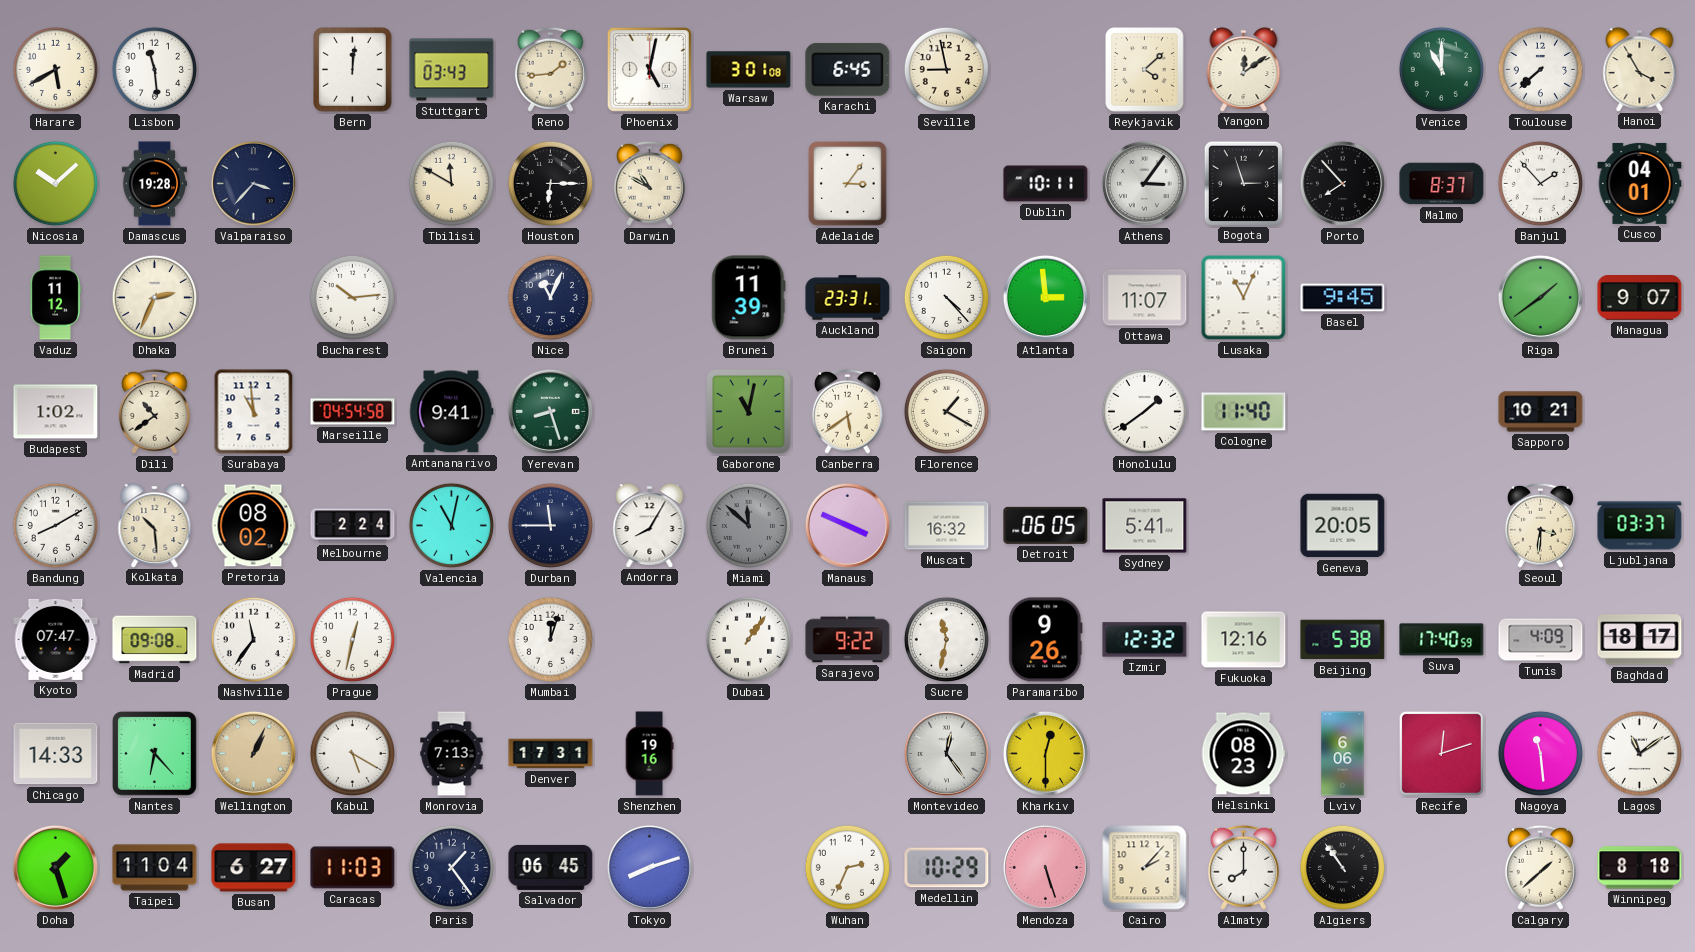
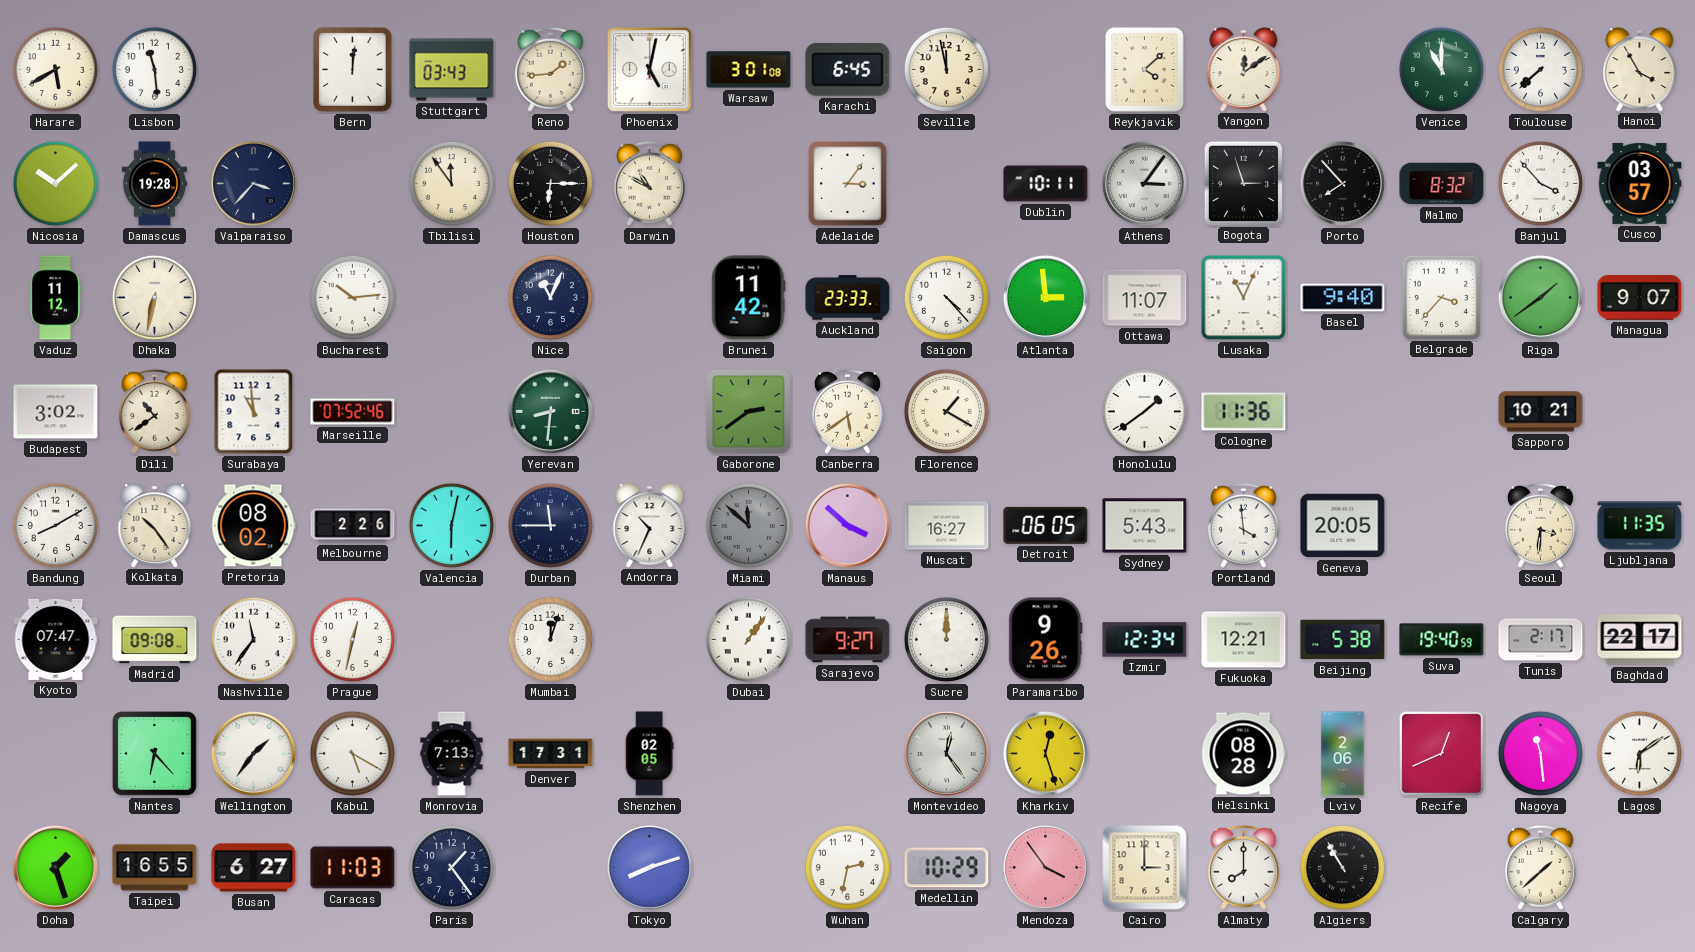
Seville: 8:58 -> 11:58 (946, 69)
Tbilisi: 11:50 -> 11:54 (451, 183)
Malmo: 8:37 -> 8:32 (1442, 184)
Banjul: 1:53 -> 3:53 (1540, 183)
Cusco: 04:01 -> 03:57 (1640, 183)
Dhaka: 2:34 -> 6:32 (154, 297)
Brunei: 11:39 -> 11:42 (749, 298)
Auckland: 23:31 -> 23:33 (848, 298)
Basel: 9:45 -> 9:40 (1343, 298)
Belgrade: none -> 3:37 (1441, 297)
Budapest: 1:02 -> 3:02 (56, 412)
Marseille: 04:54 -> 07:52 (353, 412)
Antananarivo: 9:41 -> none (451, 412)
Yerevan: 8:27 -> 8:31 (550, 411)
Gaborone: 11:02 -> 2:39 (749, 412)
Cologne: 11:40 -> 11:36 (1244, 412)
Kolkata: 10:29 -> 10:24 (155, 525)
Melbourne: 2:24 -> 2:26 (353, 526)
Valencia: 11:02 -> 6:02 (451, 525)
Andorra: 8:05 -> 10:34 (650, 525)
Manaus: 3:49 -> 3:52 (847, 525)
Muscat: 16:32 -> 16:27 (947, 526)
Sydney: 5:41 -> 5:43 (1145, 526)
Portland: none -> 3:59 (1243, 525)
Ljubljana: 03:37 -> 11:35 (1640, 526)
Sarajevo: 9:22 -> 9:27 (848, 640)
Sucre: 11:32 -> 12:00 (946, 639)
Izmir: 12:32 -> 12:34 (1145, 640)
Fukuoka: 12:16 -> 12:21 (1244, 640)
Suva: 17:40 -> 19:40 (1442, 640)
Tunis: 4:09 -> 2:17 (1541, 640)
Baghdad: 18:17 -> 22:17 (1640, 640)
Chicago: 14:33 -> none (56, 754)
Wellington: 1:04 -> 1:36 (253, 753)
Wellington dial: champagne -> white (253, 753)
Shenzhen: 19:16 -> 02:05 (649, 754)
Kharkiv: 12:30 -> 12:27 (1045, 753)
Helsinki: 08:23 -> 08:28 (1243, 754)
Lviv: 6:06 -> 2:06 (1343, 754)
Recife: 12:12 -> 12:41 (1441, 753)
Lagos: 11:09 -> 6:09 (1639, 753)
Taipei: 11:04 -> 16:55 (155, 868)
Salvador: 06:45 -> none (551, 867)
Wuhan: 2:34 -> 2:32 (847, 867)
Mendoza: 5:27 -> 3:54 (1045, 867)
Cairo: 2:07 -> 3:00 (1145, 868)
Algiers: 10:54 -> 10:55 (1342, 867)
Winnipeg: 8:18 -> none (1640, 868)
